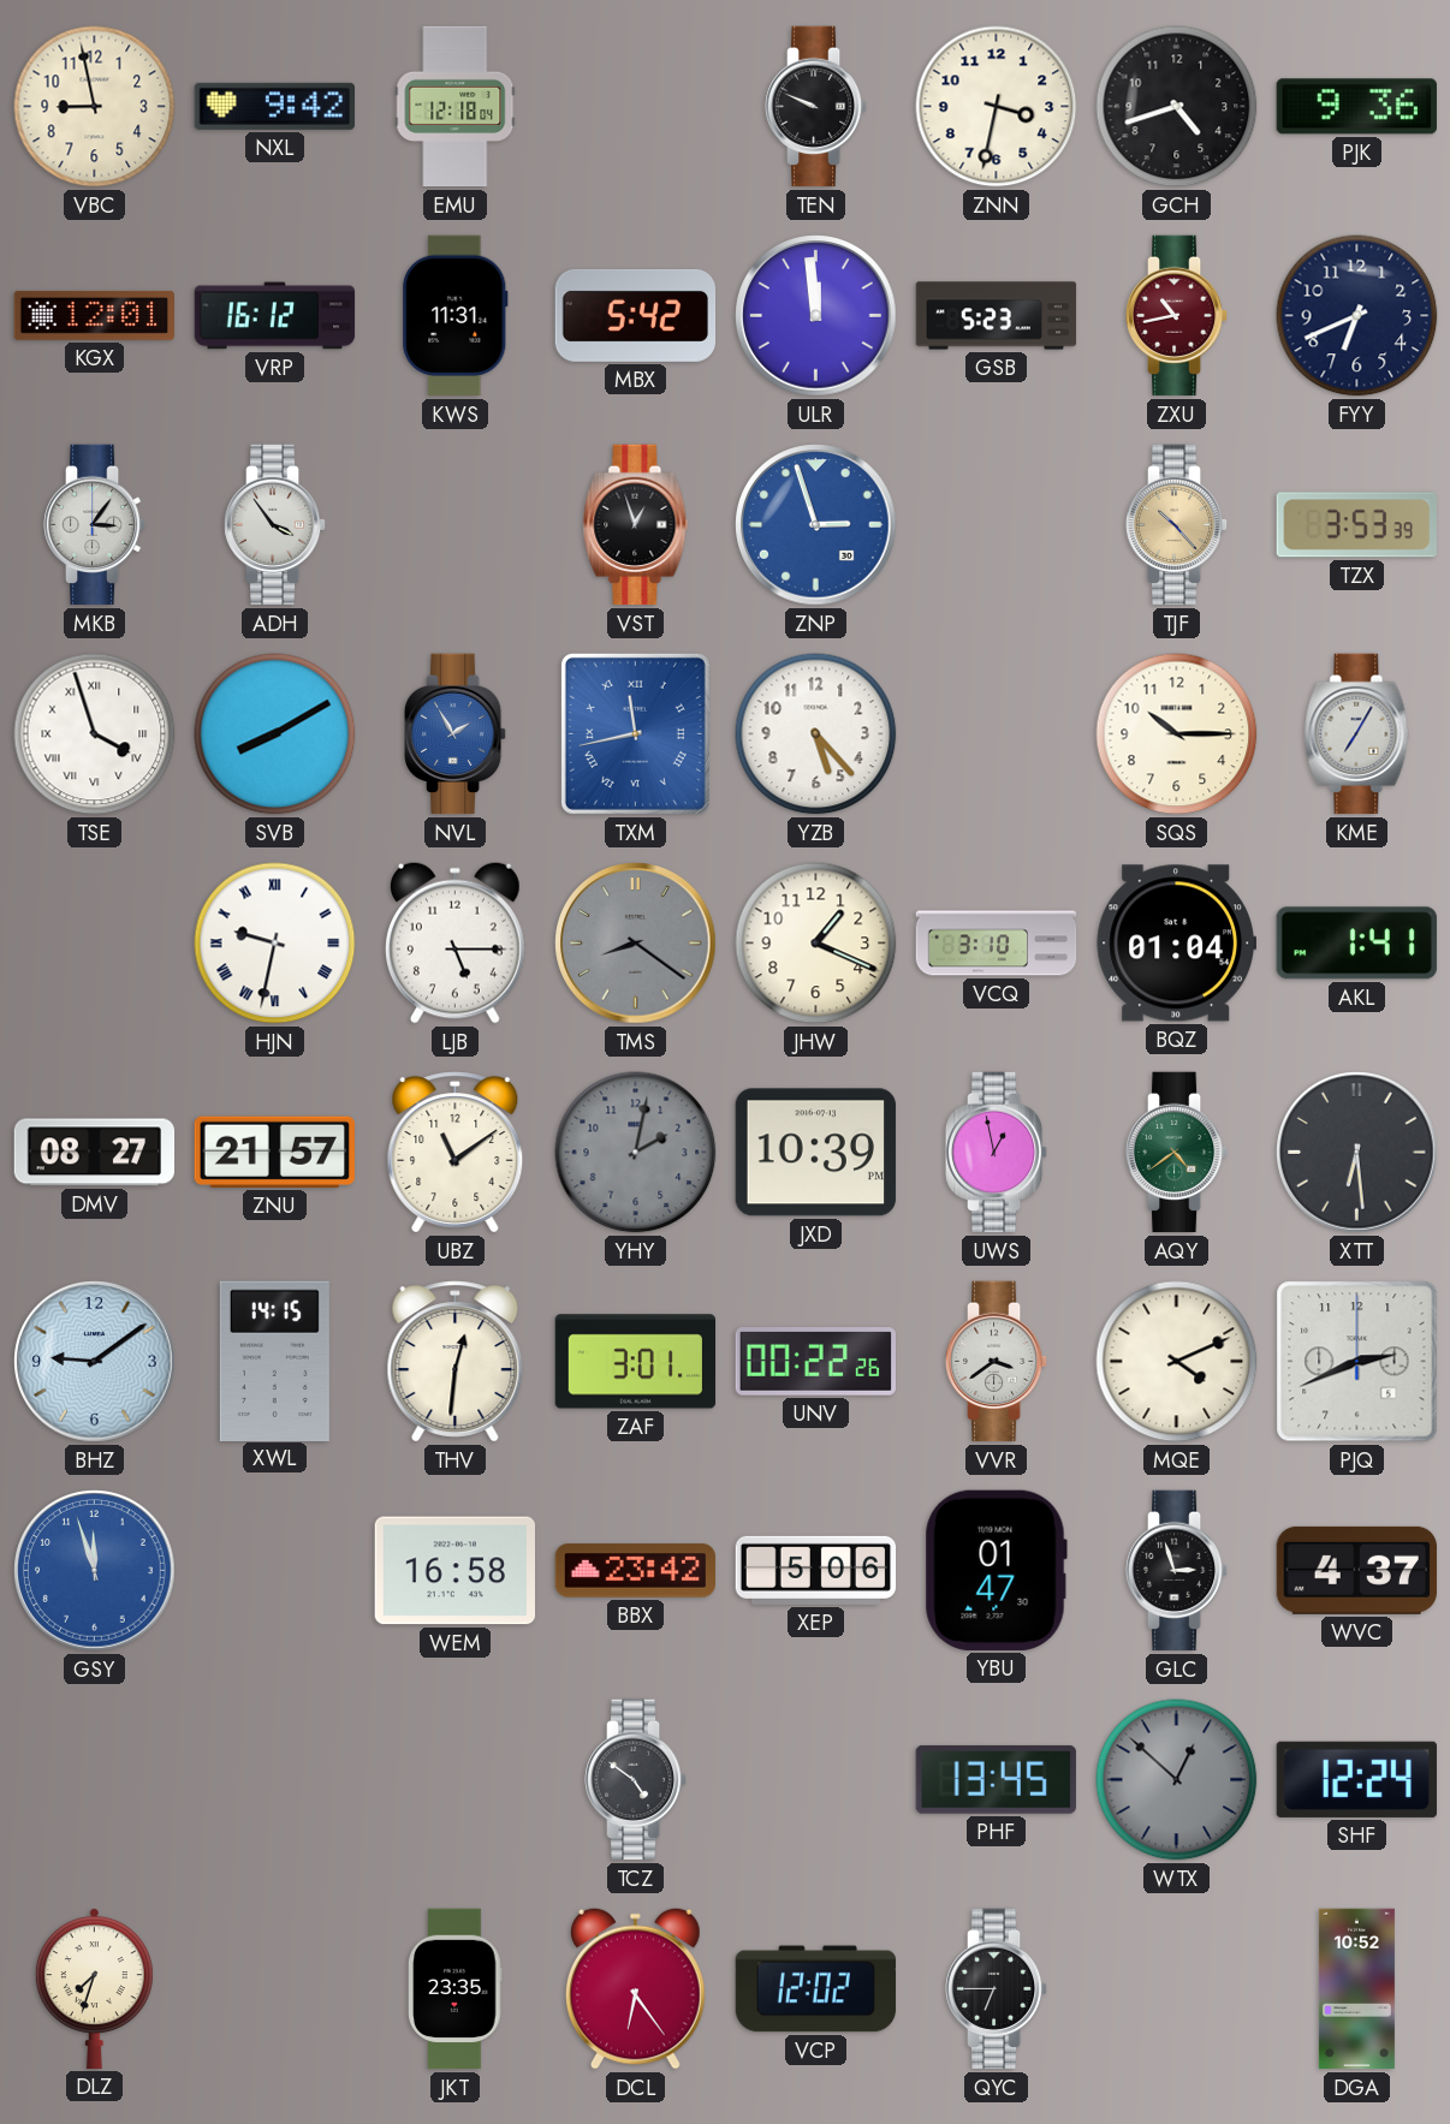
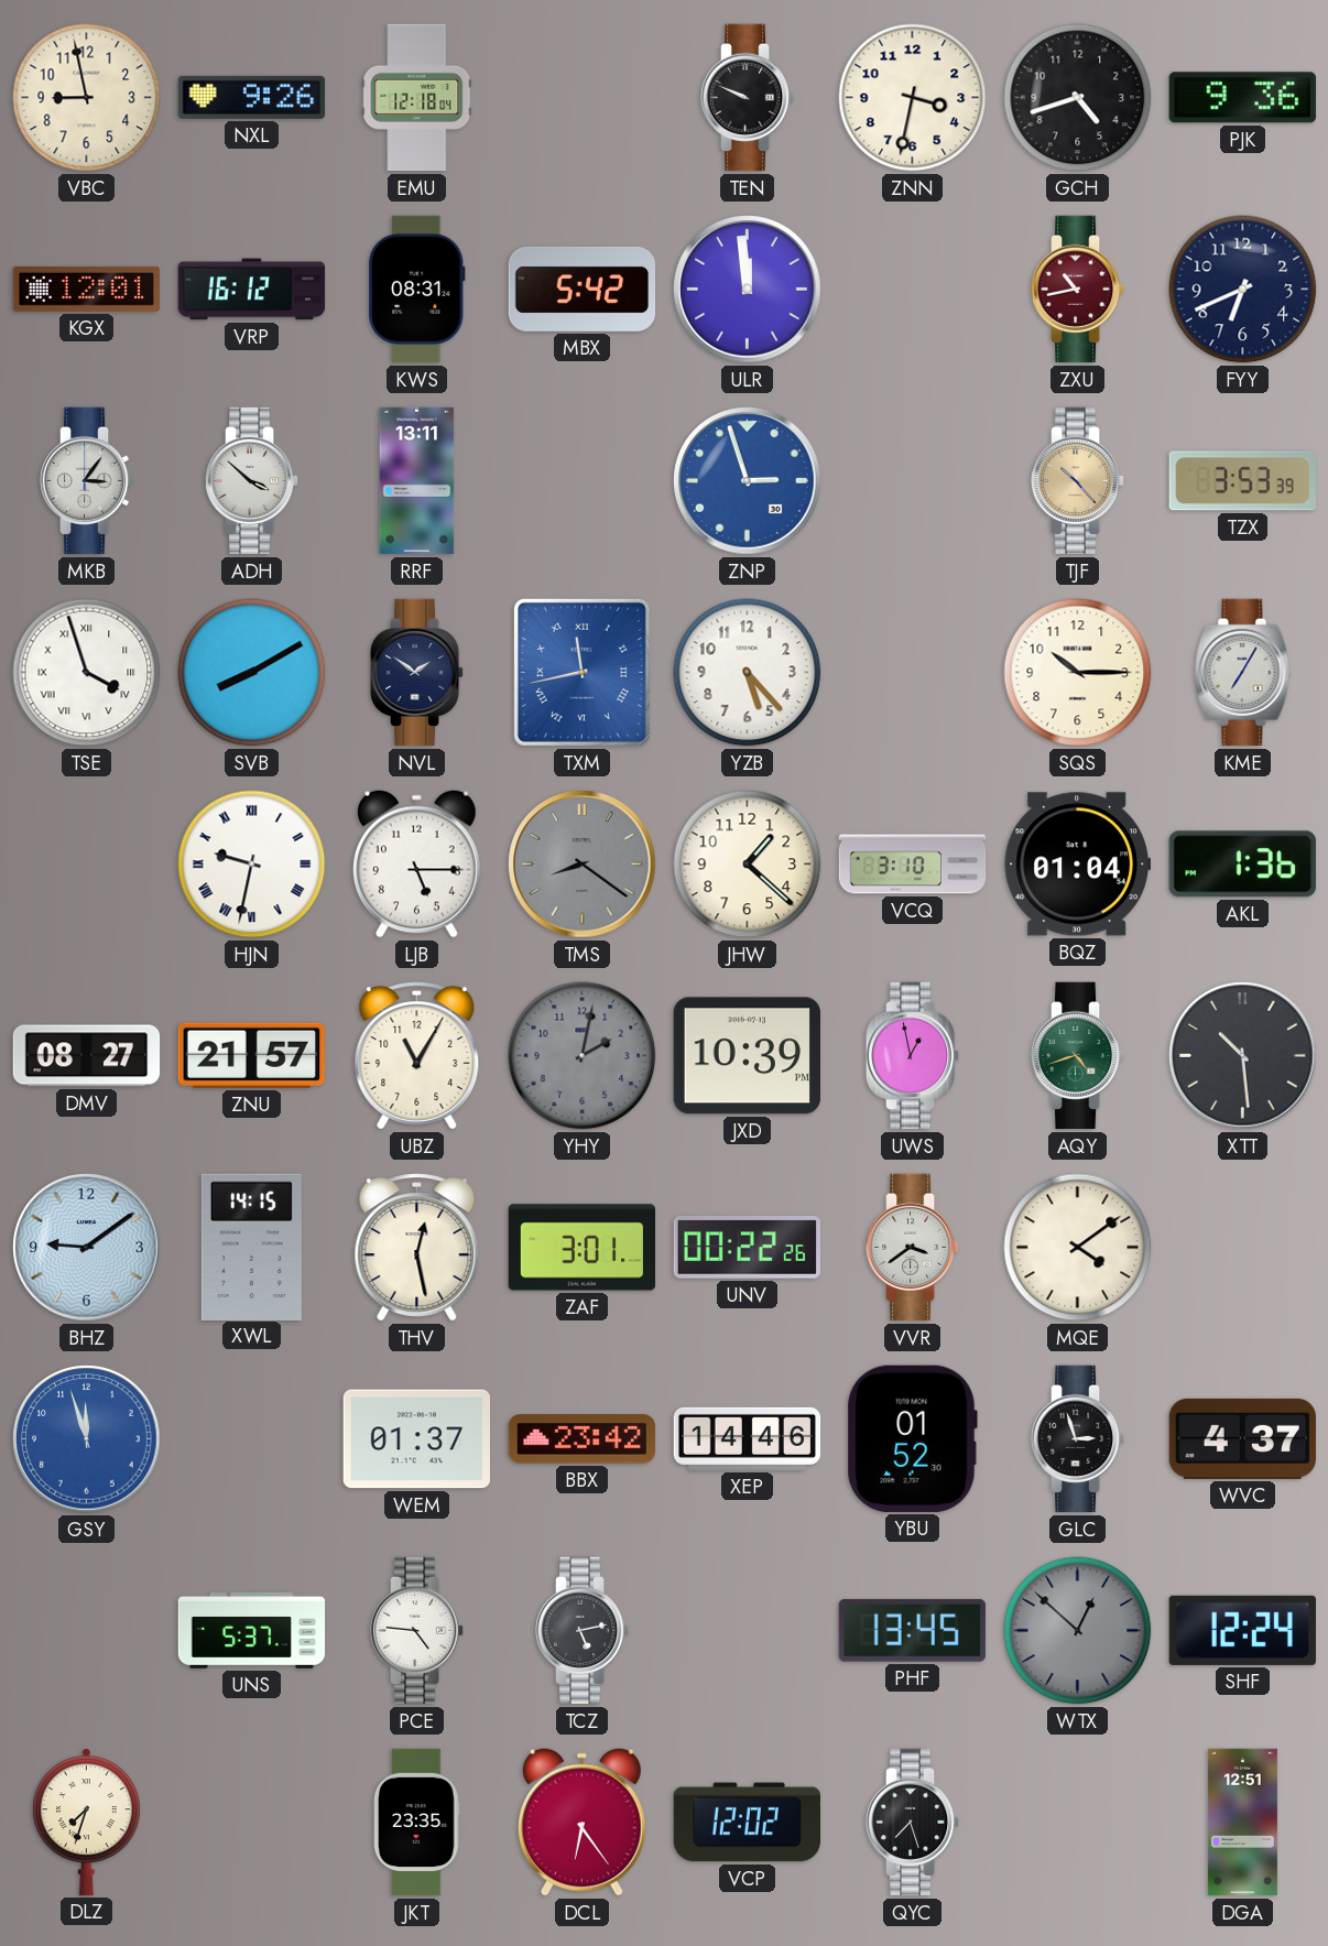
NXL: 9:42 -> 9:26 (251, 97)
KWS: 11:31 -> 08:31 (417, 290)
GSB: 5:23 -> none (997, 316)
ADH: 3:54 -> 3:52 (252, 481)
RRF: none -> 13:11 (417, 481)
VST: 12:57 -> none (636, 525)
NVL: 1:55 -> 1:51 (417, 673)
NVL dial: blue -> navy (417, 673)
JHW: 1:19 -> 1:22 (748, 865)
AKL: 1:41 -> 1:36 (1242, 865)
UBZ: 11:09 -> 11:05 (417, 1056)
AQY: 4:39 -> 4:42 (1078, 1056)
XTT: 6:29 -> 10:29 (1243, 1056)
THV: 12:31 -> 12:28 (417, 1248)
MQE: 4:11 -> 4:09 (1078, 1248)
PJQ: 2:41 -> none (1357, 1362)
WEM: 16:58 -> 01:37 (416, 1439)
XEP: 5:06 -> 14:46 (748, 1438)
YBU: 01:47 -> 01:52 (912, 1438)
UNS: none -> 5:37 (252, 1630)
PCE: none -> 4:46 (417, 1631)
TCZ: 4:51 -> 5:13 (583, 1631)
QYC: 6:45 -> 7:27 (913, 1823)
DGA: 10:52 -> 12:51 (1242, 1823)
